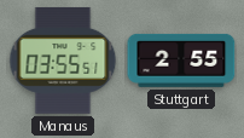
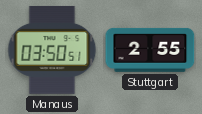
Manaus: 03:55 -> 03:50 (52, 50)
